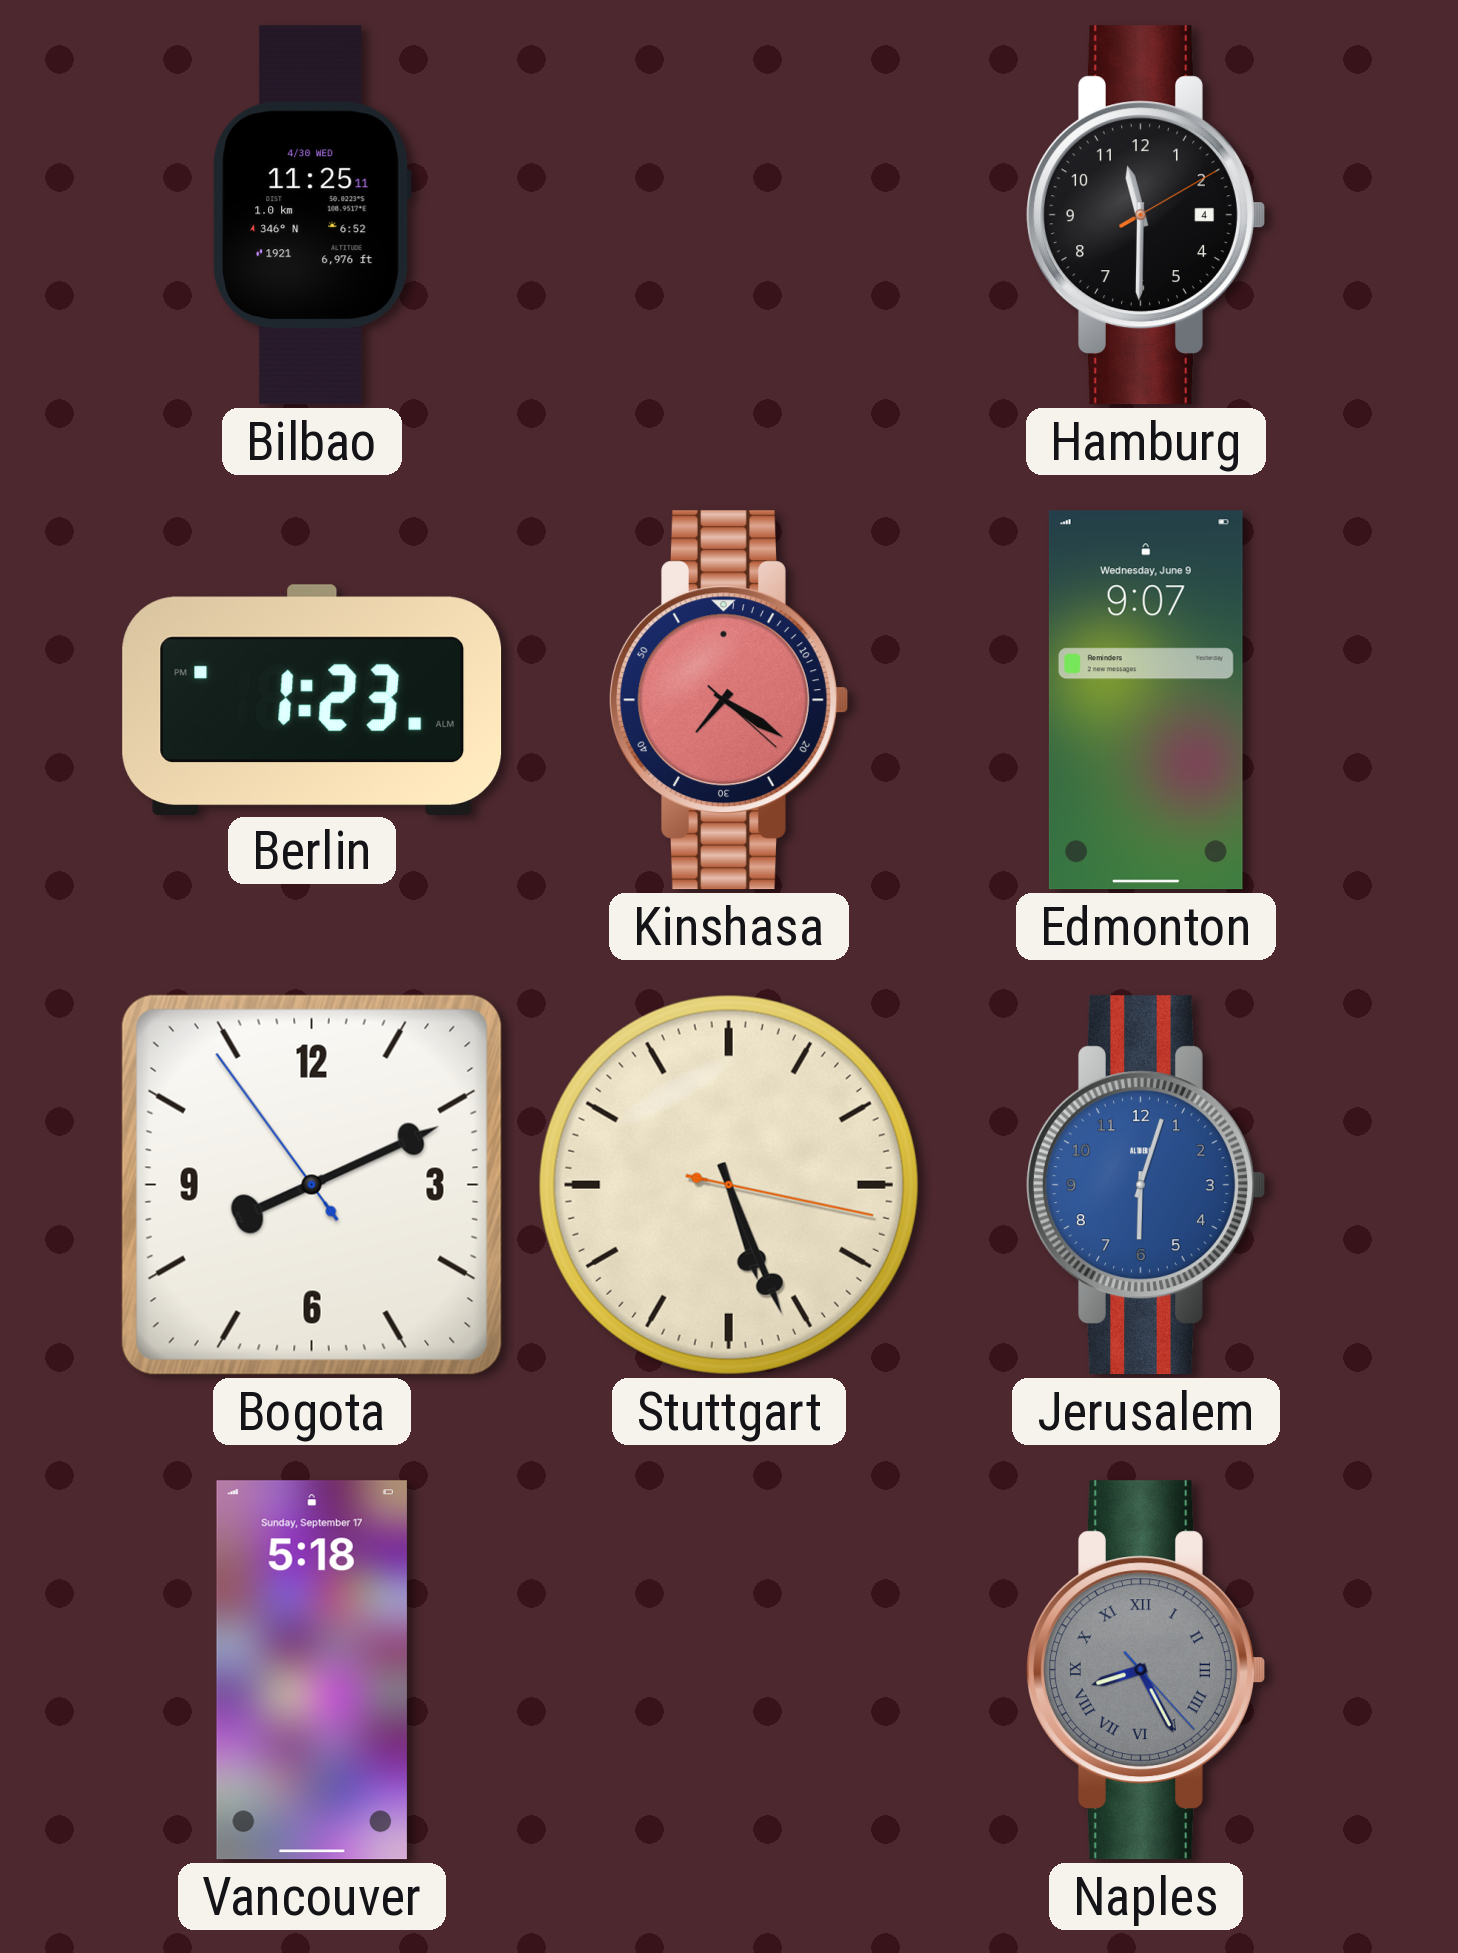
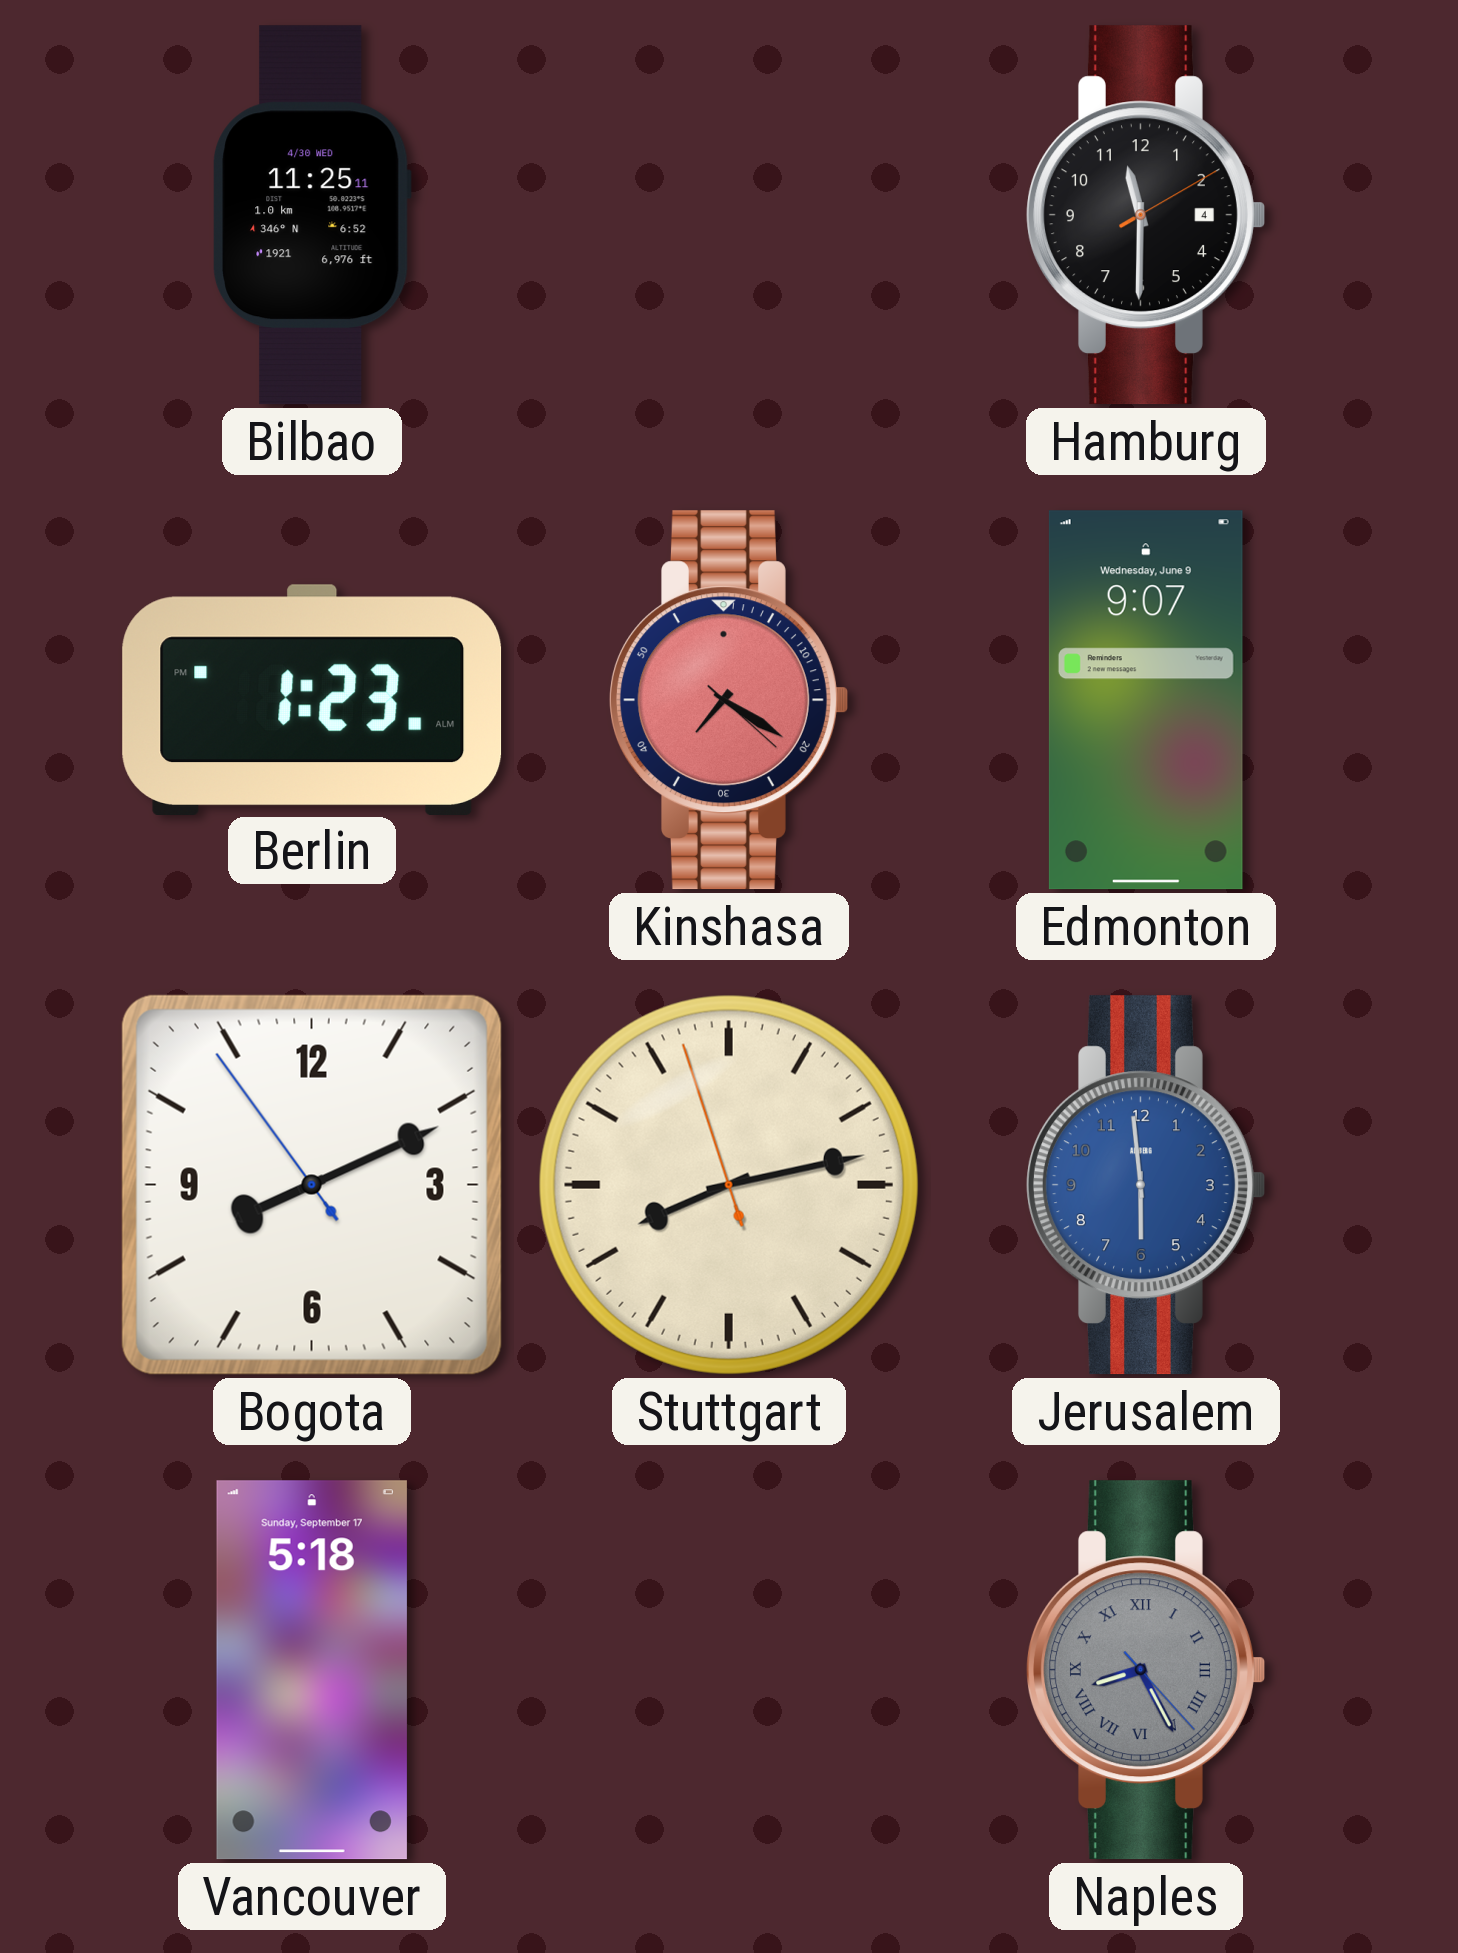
Stuttgart: 5:26 -> 8:12 (729, 1185)
Jerusalem: 6:03 -> 5:59 (1146, 1185)
